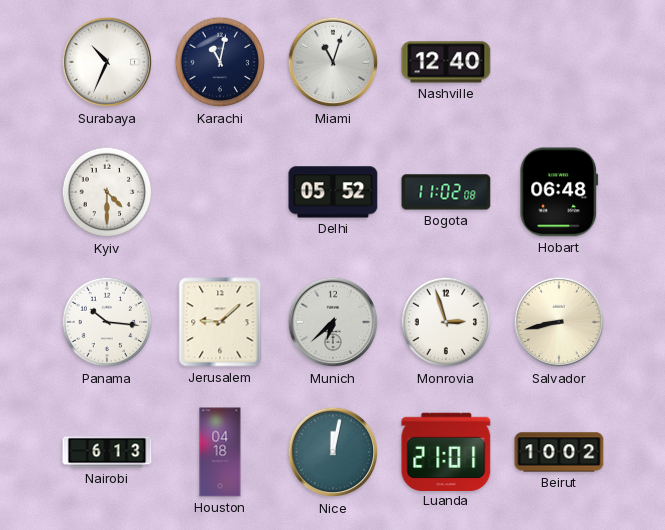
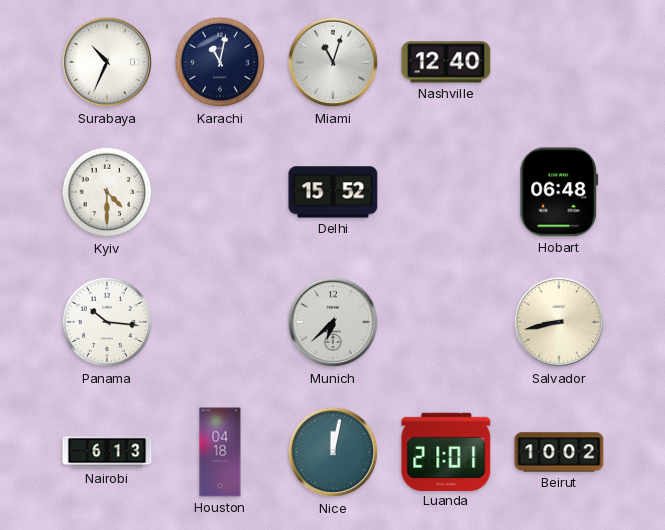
Delhi: 05:52 -> 15:52 (333, 192)
Bogota: 11:02 -> none (446, 192)
Jerusalem: 9:08 -> none (220, 322)
Monrovia: 2:57 -> none (446, 322)
